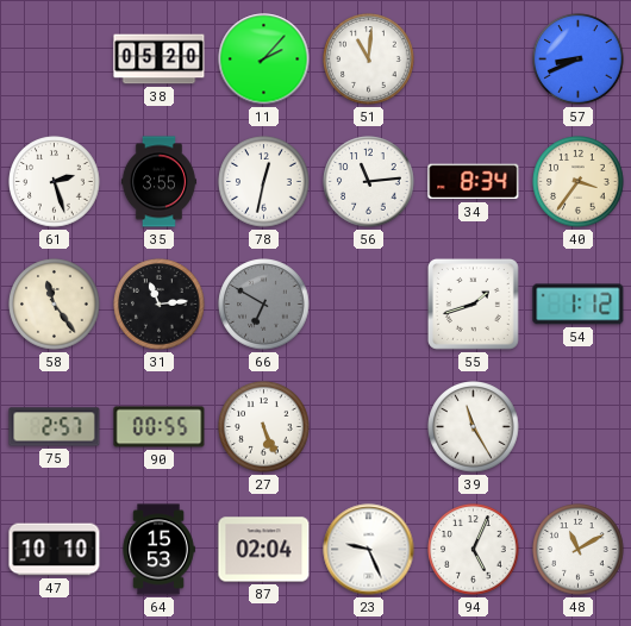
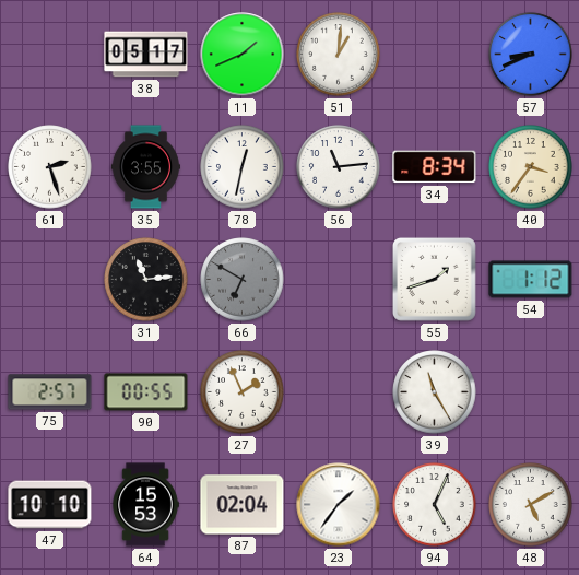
38: 05:20 -> 05:17 (146, 55)
11: 2:07 -> 1:41 (243, 55)
51: 11:01 -> 1:01 (339, 55)
58: 11:24 -> none (55, 305)
27: 5:26 -> 1:56 (243, 392)
23: 9:26 -> 1:36 (339, 505)
48: 11:10 -> 5:10 (531, 505)
